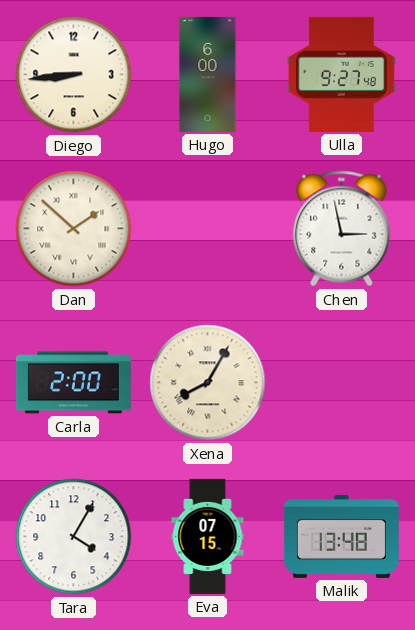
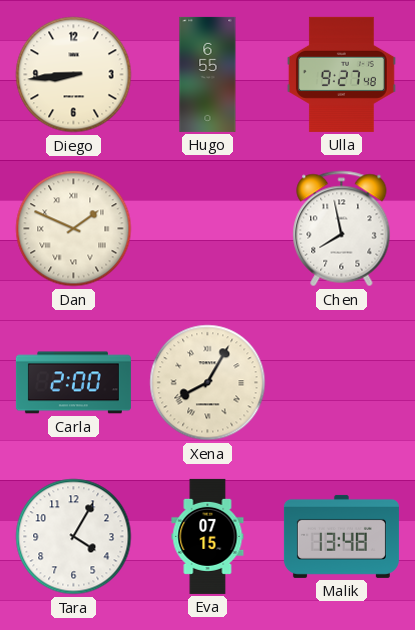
Hugo: 6:00 -> 6:55 (208, 74)
Dan: 1:52 -> 1:49 (74, 229)
Chen: 2:58 -> 7:58 (342, 229)
